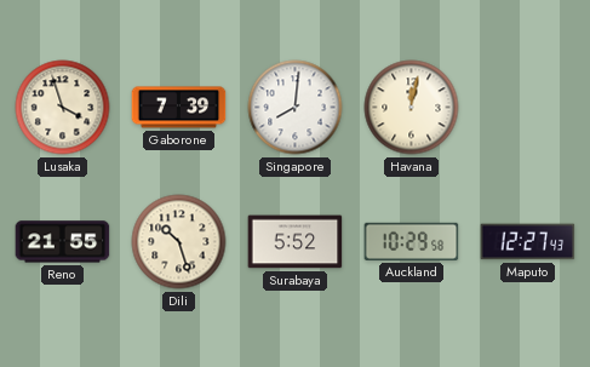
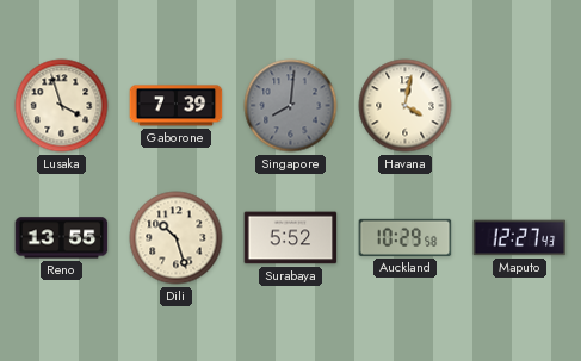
Singapore dial: white -> grey (291, 106)
Havana: 12:02 -> 4:02 (406, 106)
Reno: 21:55 -> 13:55 (62, 238)
